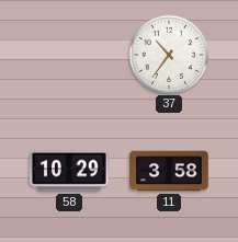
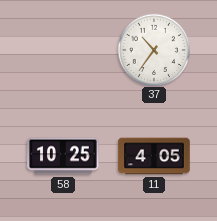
58: 10:29 -> 10:25 (63, 156)
11: 3:58 -> 4:05 (154, 156)
